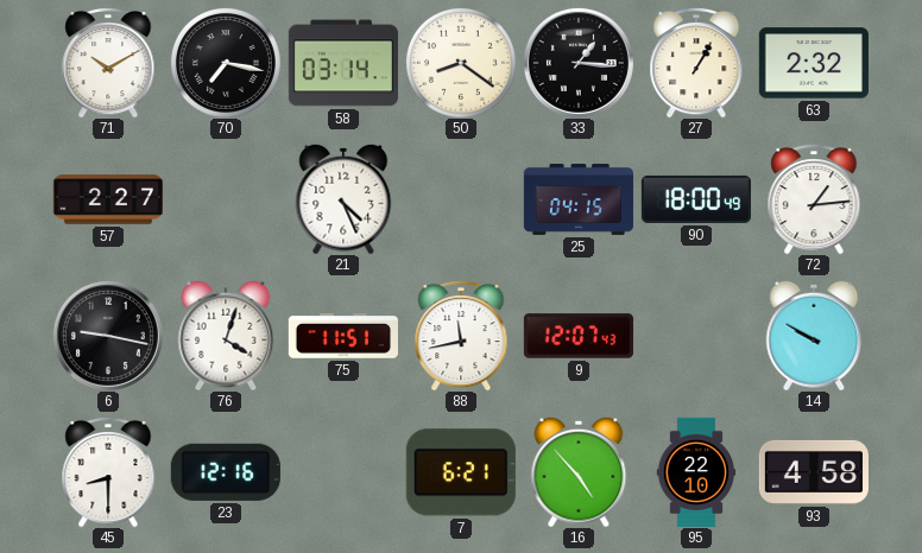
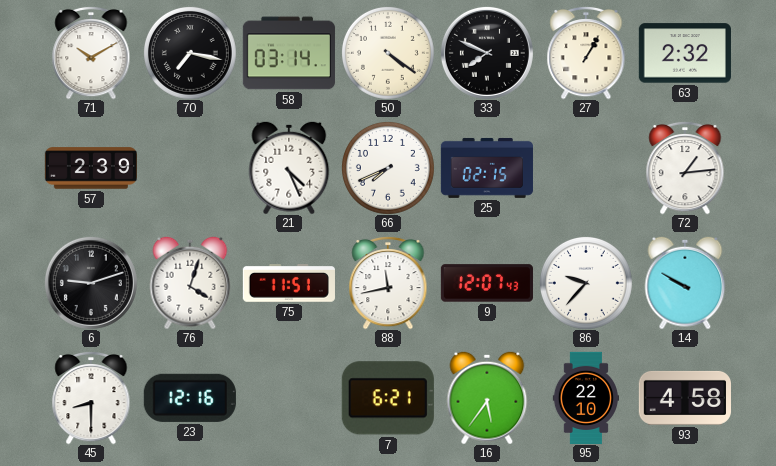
50: 8:21 -> 4:21 (388, 53)
33: 1:16 -> 7:49 (487, 53)
57: 2:27 -> 2:39 (91, 168)
66: none -> 7:41 (388, 168)
25: 04:15 -> 02:15 (487, 168)
90: 18:00 -> none (696, 199)
6: 9:17 -> 9:12 (91, 283)
86: none -> 9:37 (586, 283)
16: 4:53 -> 5:36 (487, 398)
